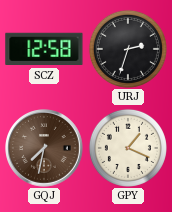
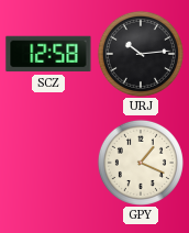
URJ: 2:33 -> 10:14 (141, 54)
GQJ: 7:32 -> none (44, 148)
